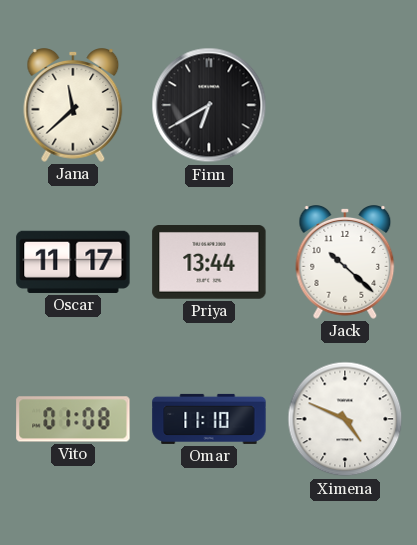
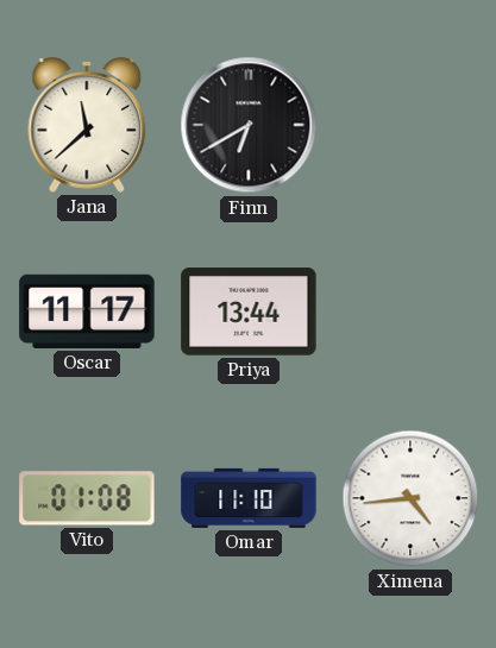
Jack: 10:22 -> none (345, 263)
Ximena: 4:49 -> 4:44 (410, 498)
